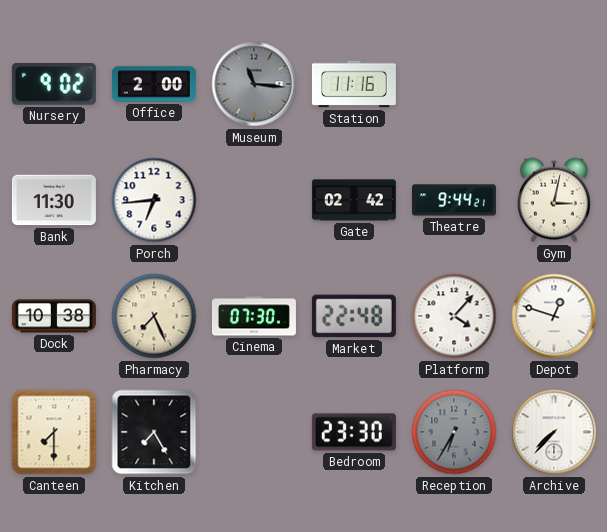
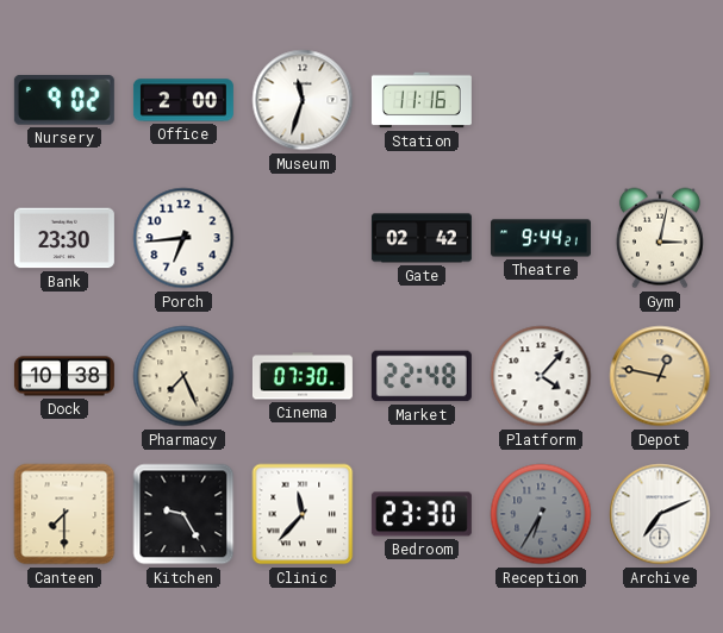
Museum: 11:16 -> 11:33 (303, 100)
Museum dial: grey -> white (303, 100)
Bank: 11:30 -> 23:30 (64, 238)
Depot: 12:48 -> 12:47 (660, 376)
Depot dial: white -> champagne (660, 376)
Kitchen: 7:25 -> 9:25 (183, 514)
Clinic: none -> 11:37 (303, 514)
Archive: 7:37 -> 7:11 (660, 514)
